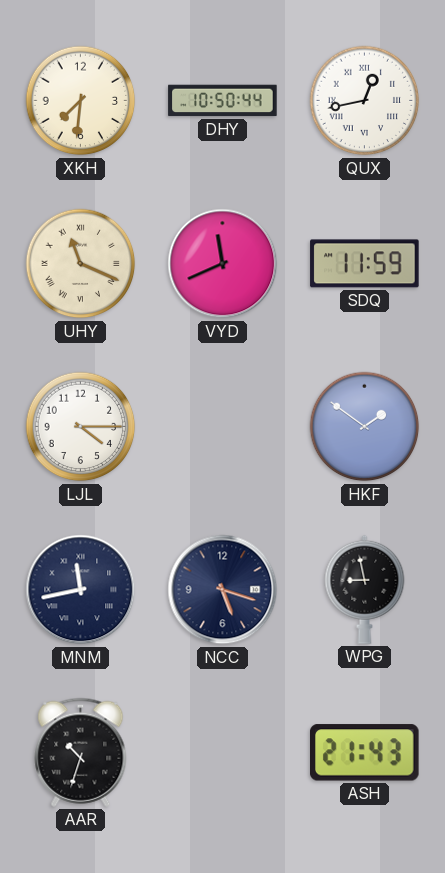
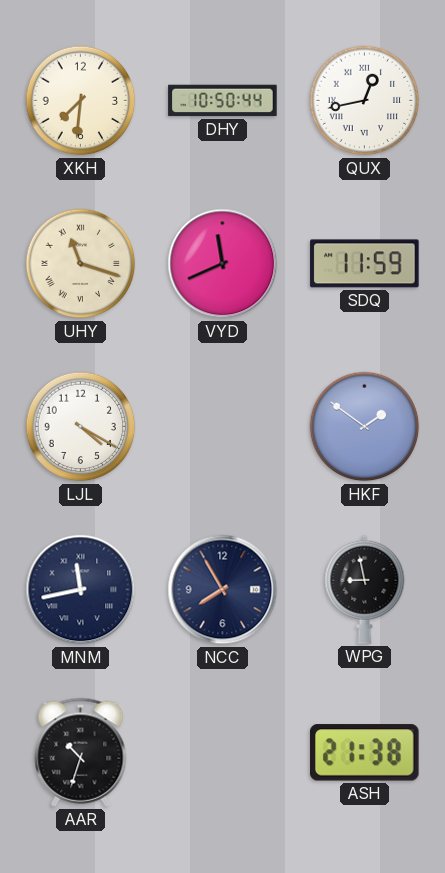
UHY: 11:19 -> 11:18 (81, 264)
LJL: 4:15 -> 4:20 (81, 427)
NCC: 5:18 -> 7:55 (223, 590)
ASH: 21:43 -> 21:38 (365, 753)
